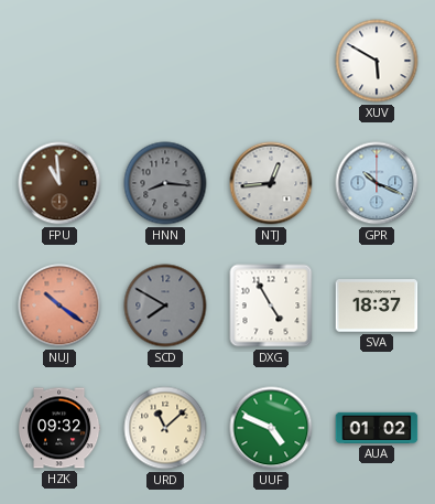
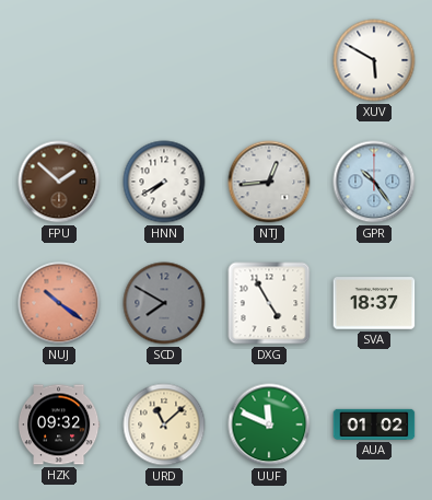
FPU: 10:59 -> 1:52 (59, 182)
HNN: 8:16 -> 7:40 (164, 182)
HNN dial: grey -> white (164, 182)
GPR: 10:19 -> 10:24 (374, 182)
UUF: 4:49 -> 11:49 (269, 425)
